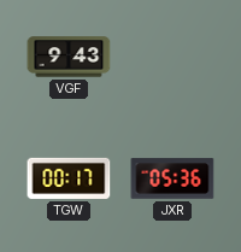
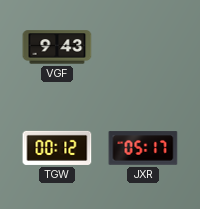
TGW: 00:17 -> 00:12 (57, 148)
JXR: 05:36 -> 05:17 (143, 148)
